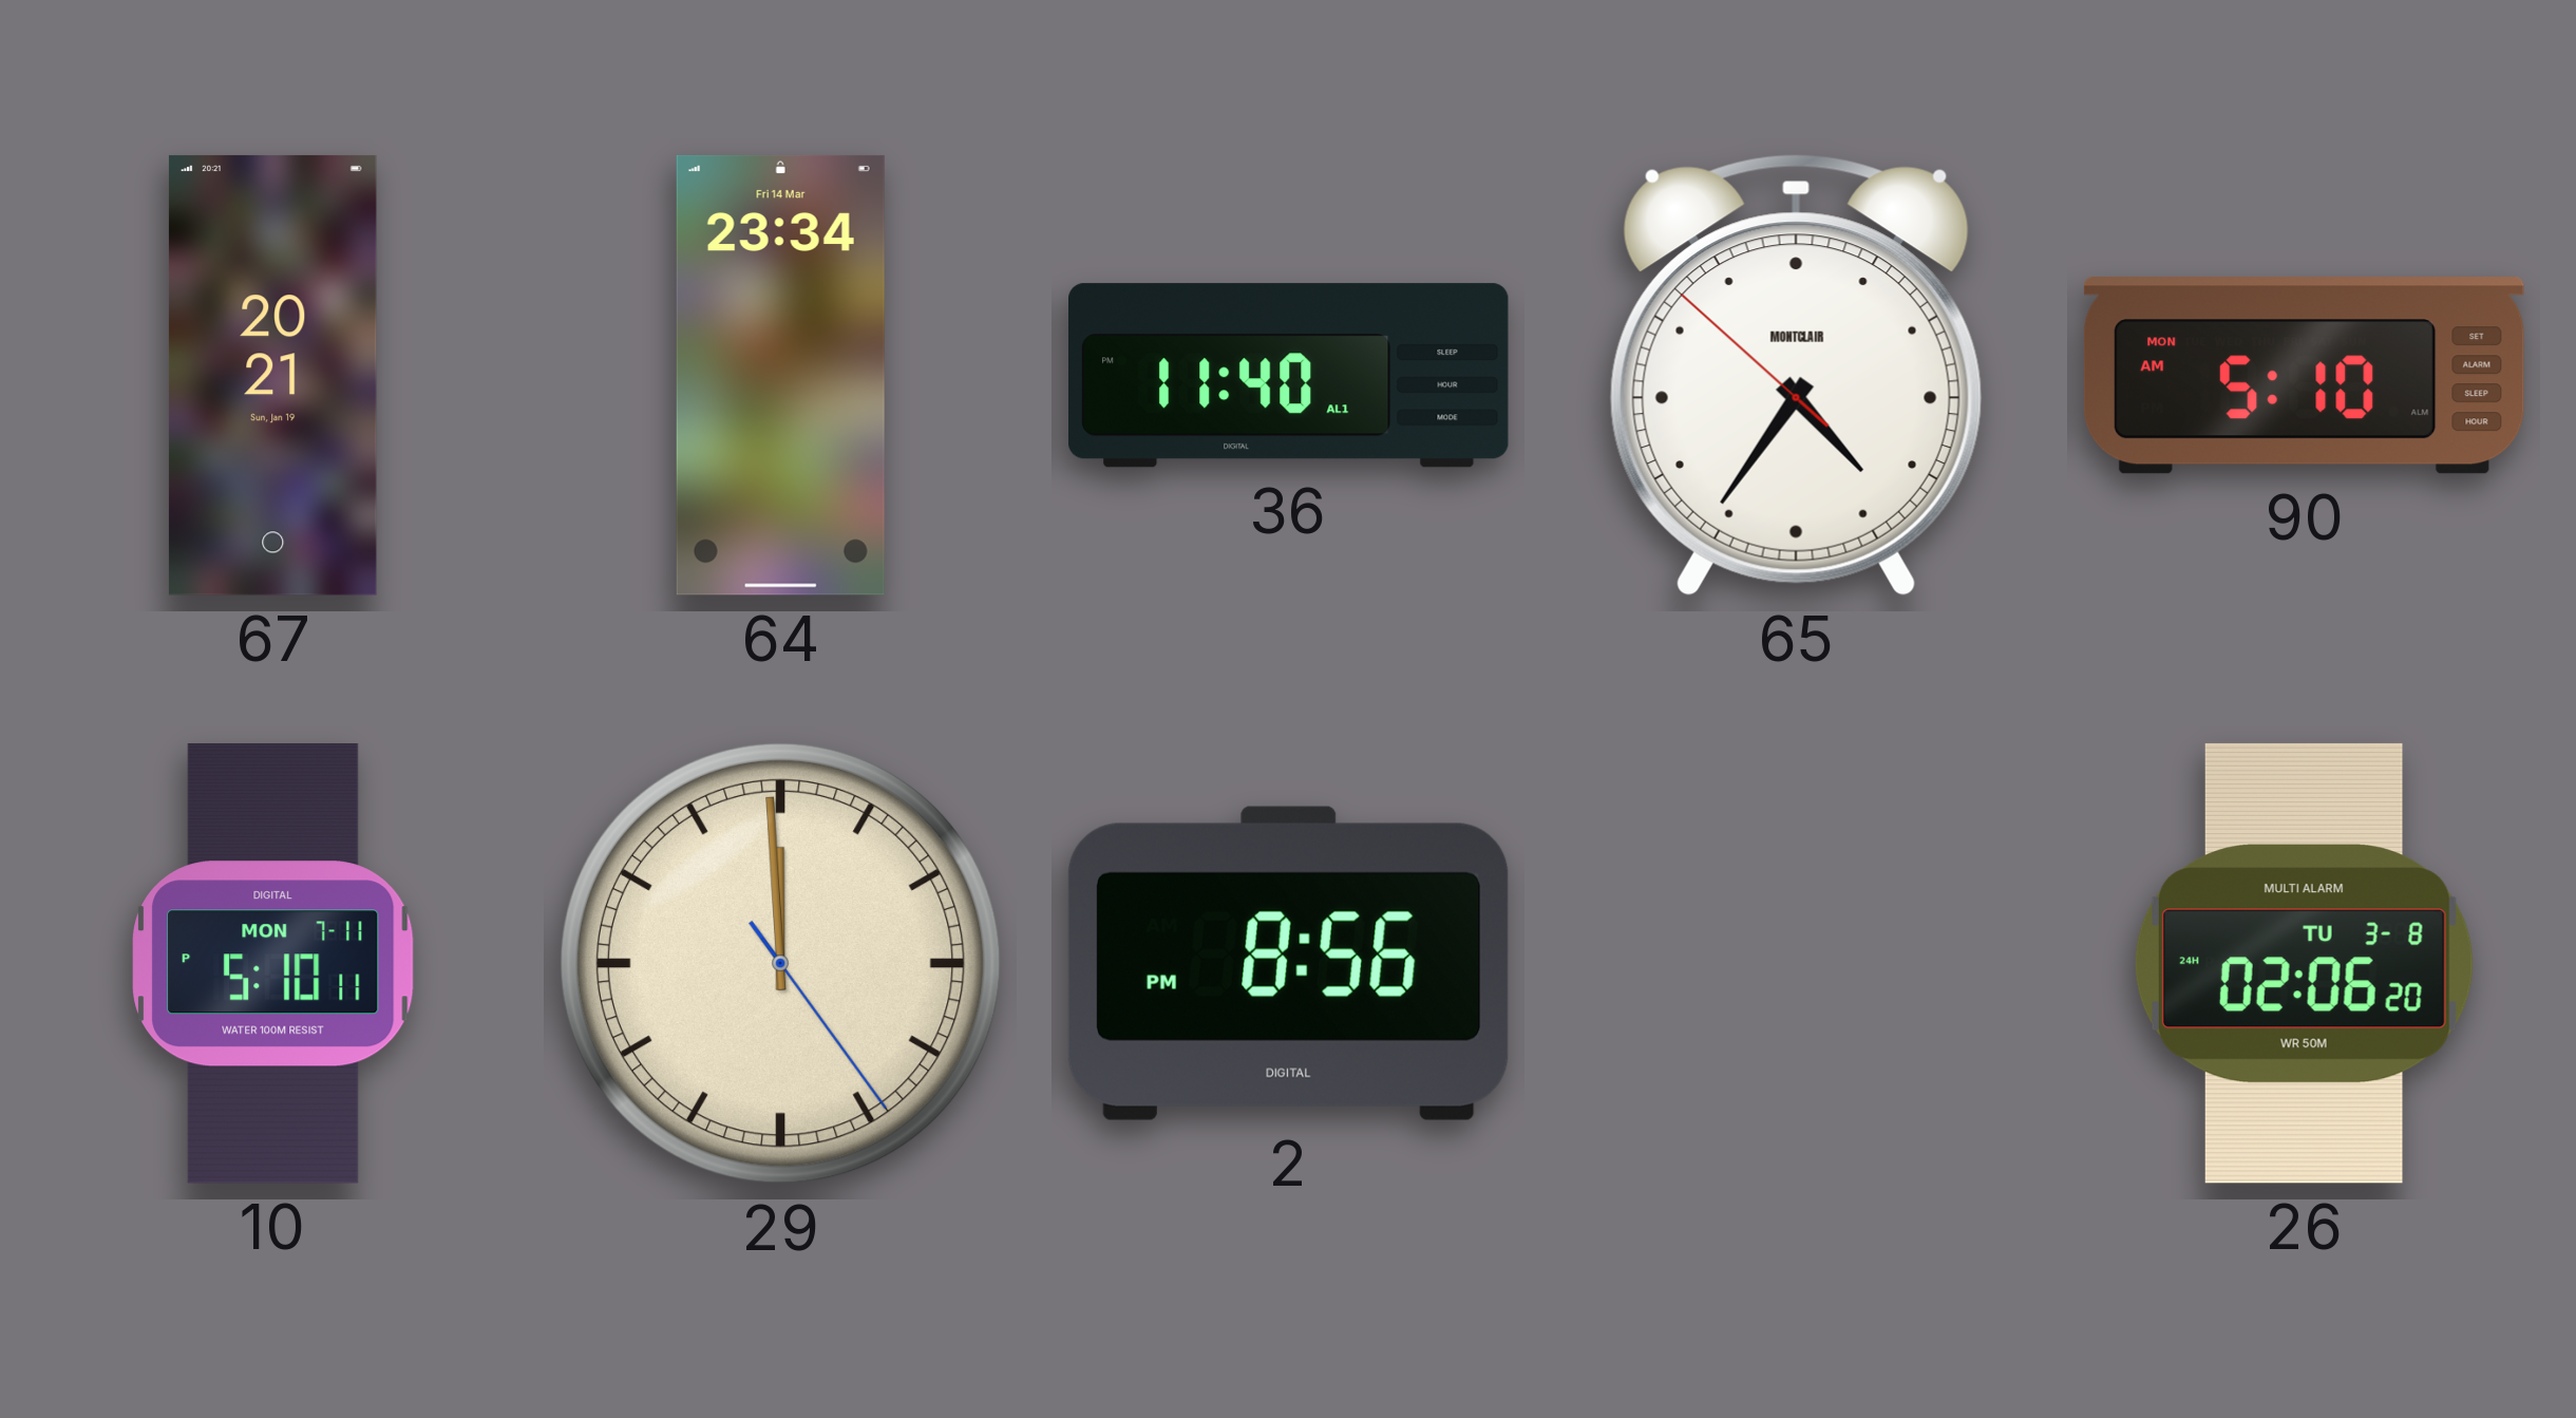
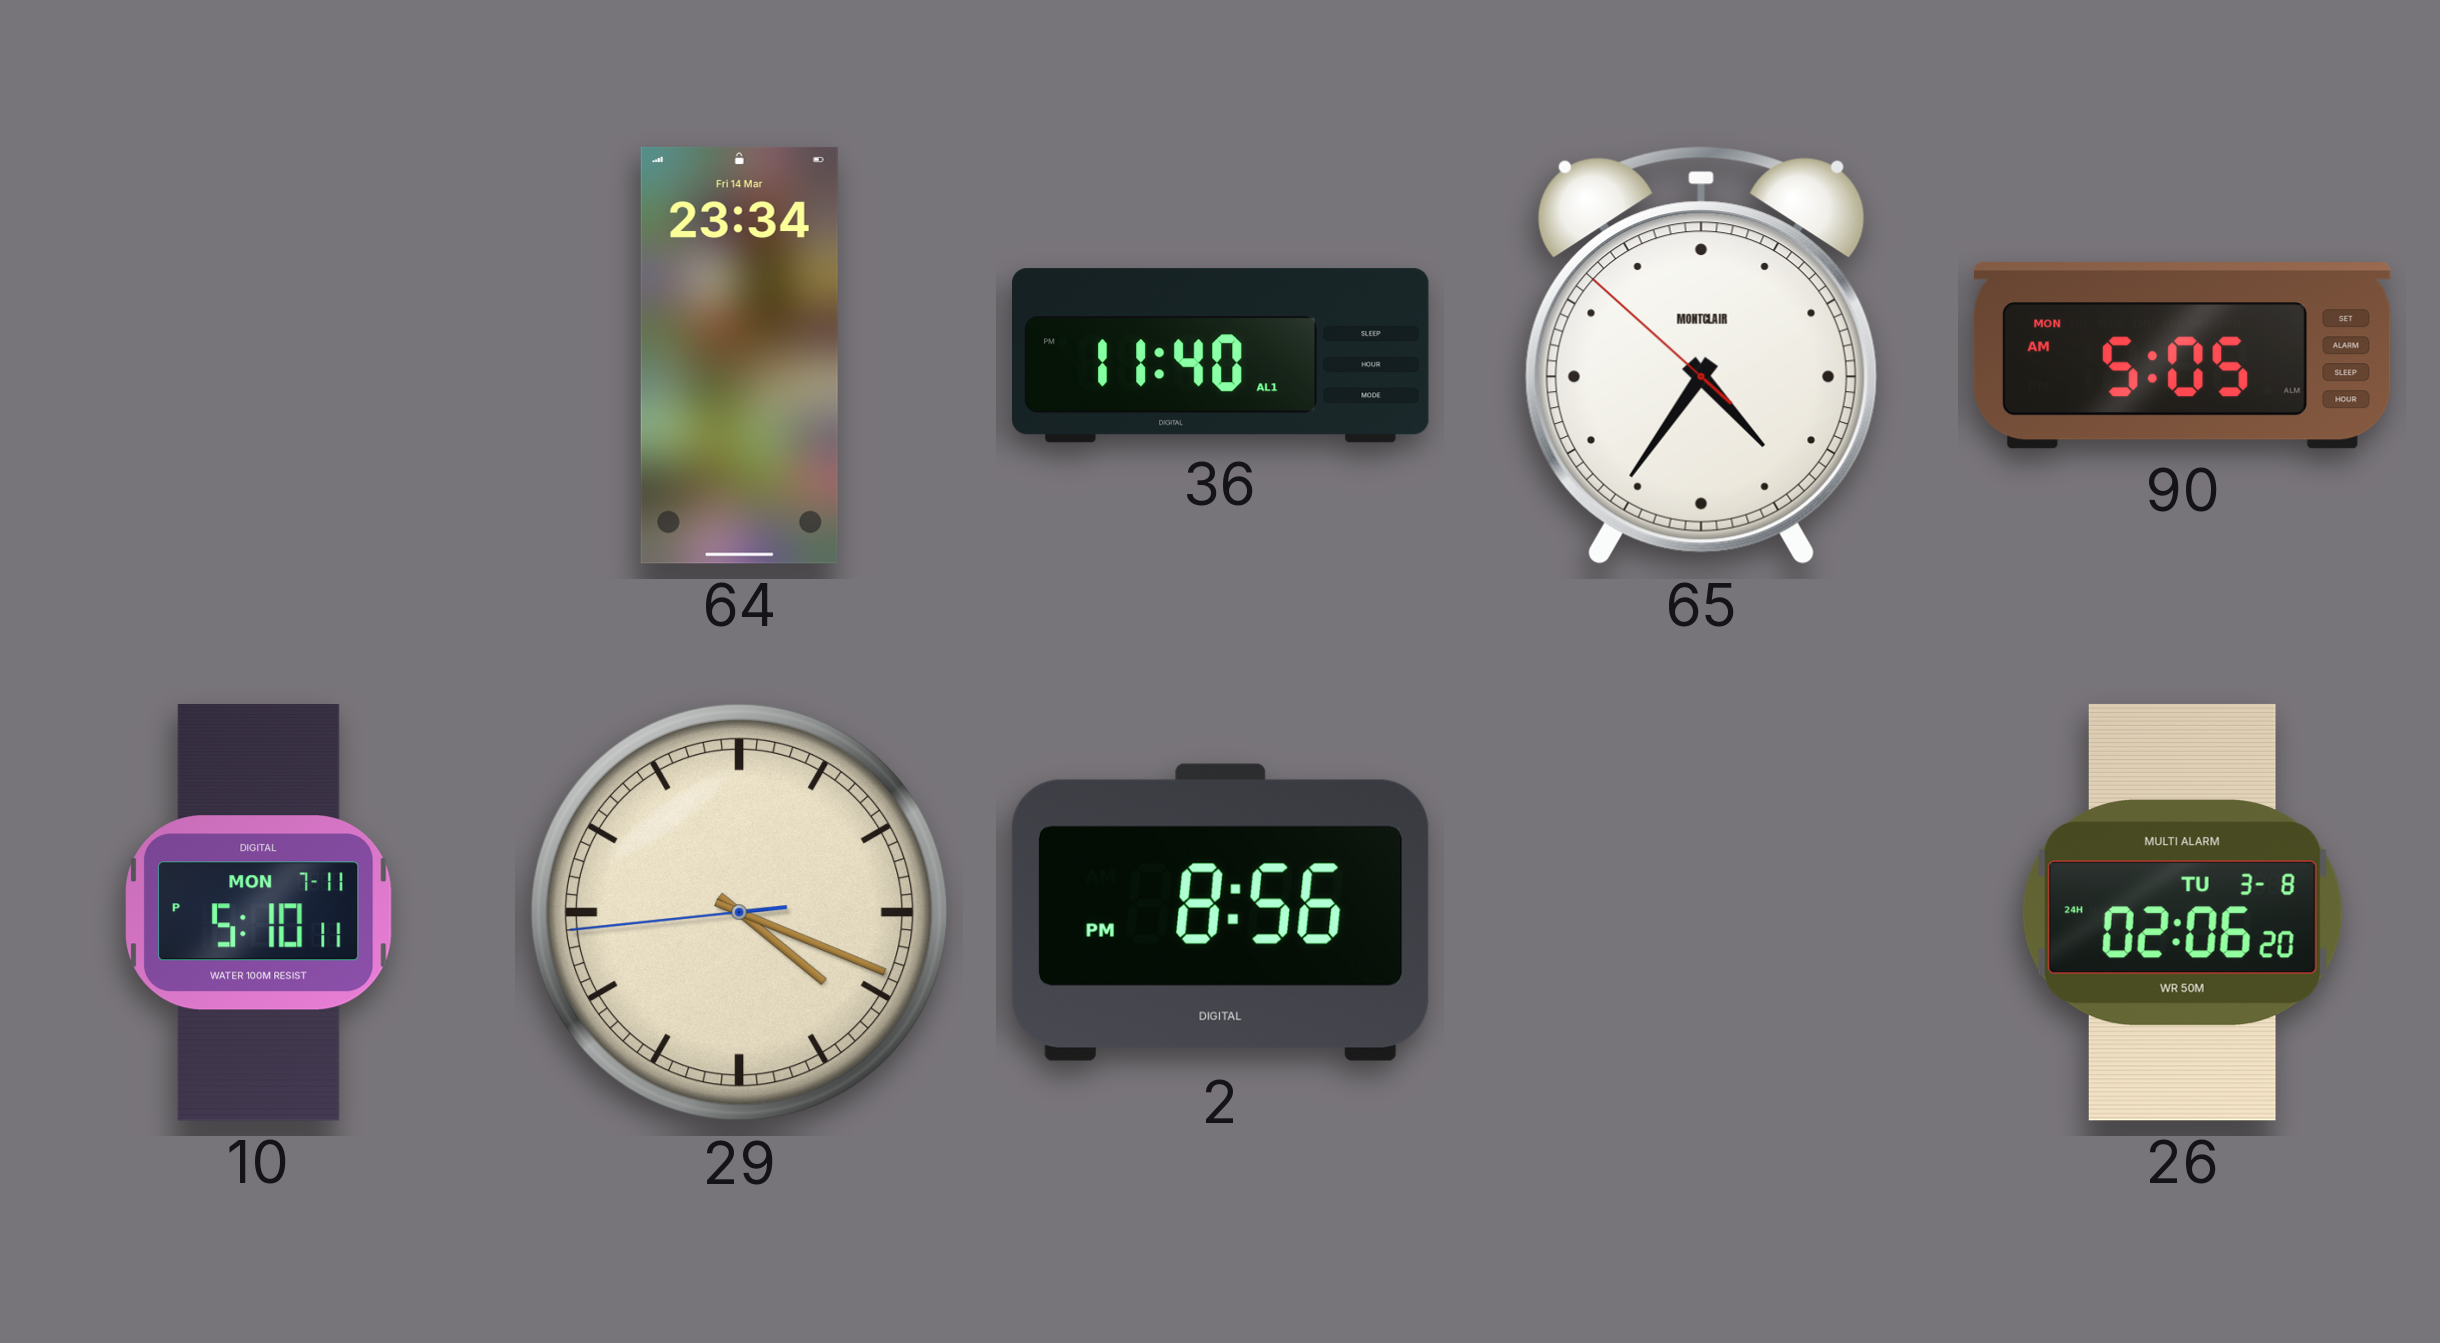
67: 20:21 -> none (272, 375)
90: 5:10 -> 5:05 (2182, 356)
29: 11:59 -> 4:18 (739, 912)
